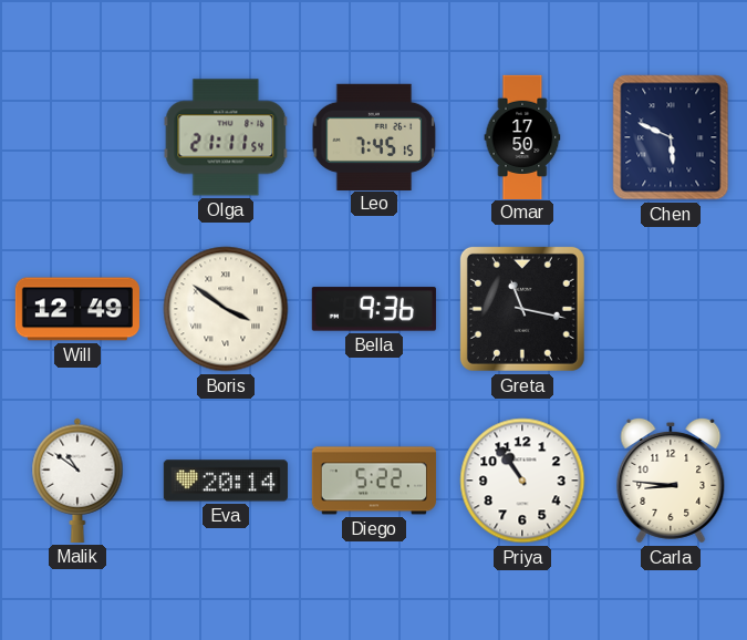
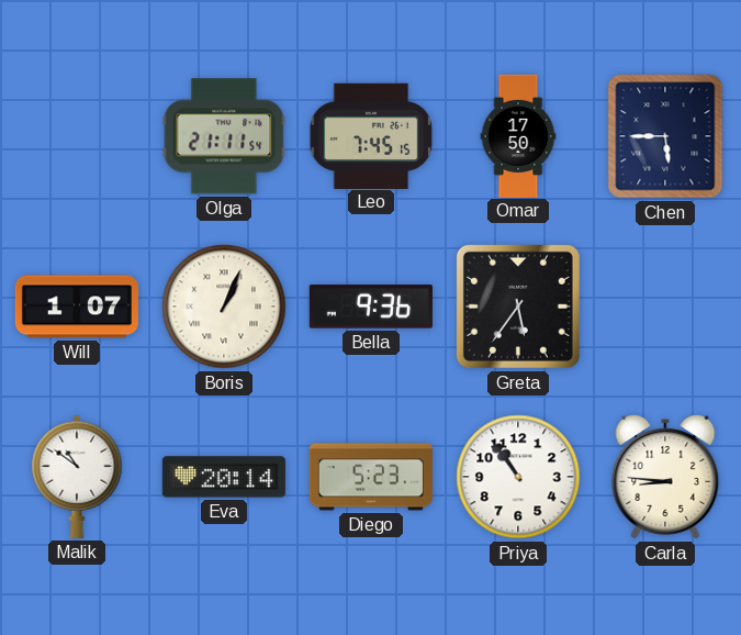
Chen: 5:49 -> 5:45 (665, 136)
Will: 12:49 -> 1:07 (77, 307)
Boris: 3:51 -> 1:04 (224, 307)
Greta: 11:17 -> 5:36 (518, 307)
Diego: 5:22 -> 5:23 (371, 477)
